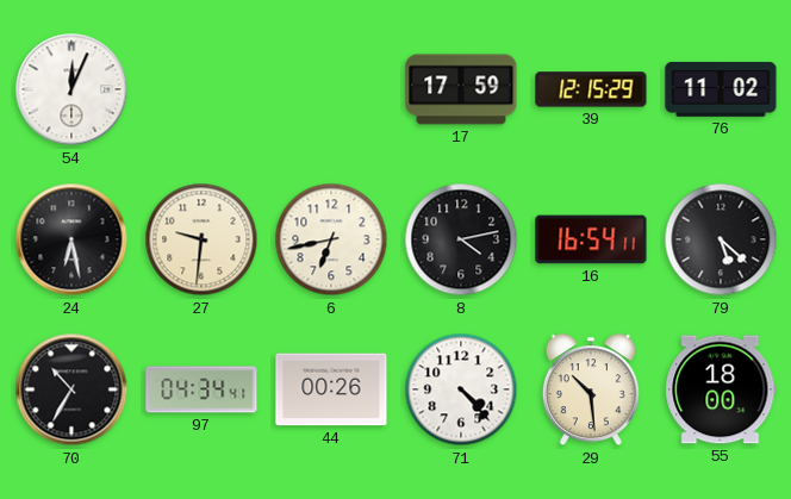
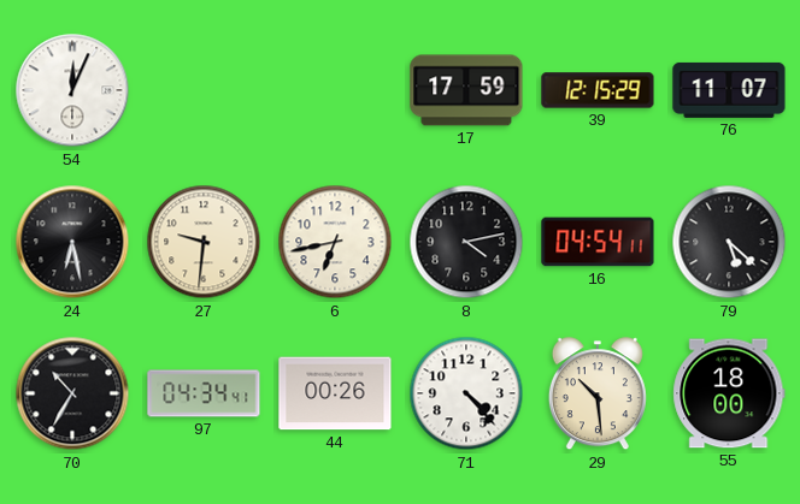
76: 11:02 -> 11:07 (729, 90)
16: 16:54 -> 04:54 (598, 242)
